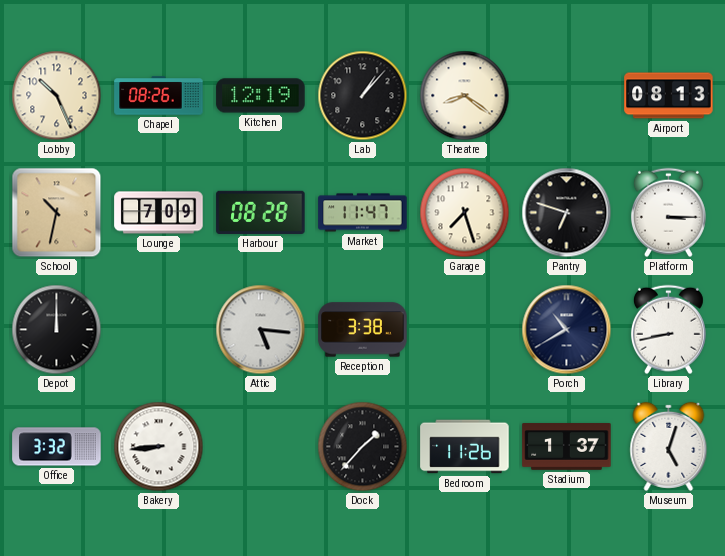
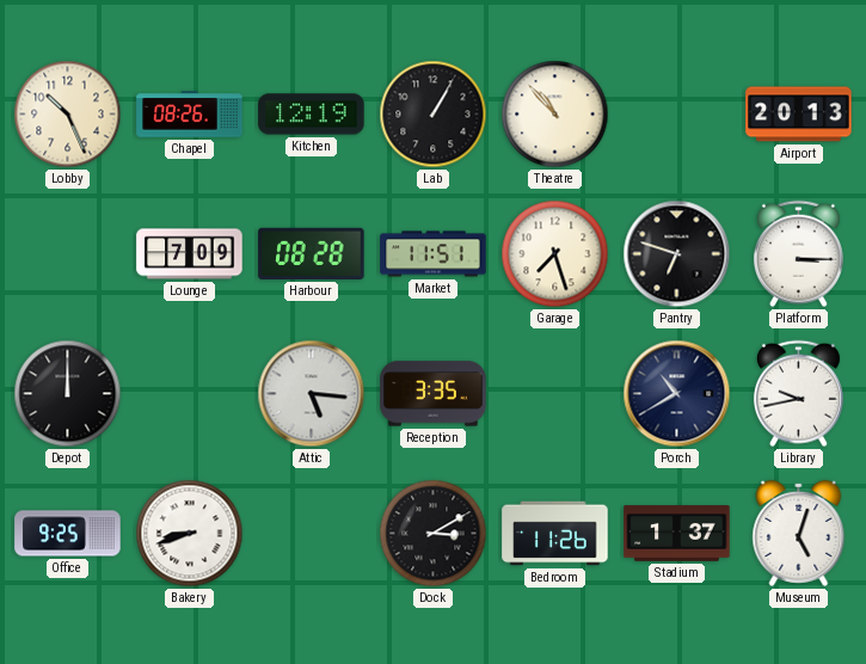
Lab: 1:07 -> 1:05 (434, 115)
Theatre: 8:21 -> 10:53 (555, 115)
Airport: 08:13 -> 20:13 (799, 115)
School: 10:32 -> none (57, 213)
Market: 11:47 -> 11:51 (434, 254)
Reception: 3:38 -> 3:35 (434, 394)
Library: 8:43 -> 9:43 (798, 394)
Office: 3:32 -> 9:25 (68, 534)
Bakery: 8:44 -> 8:42 (190, 534)
Dock: 1:37 -> 3:10 (434, 534)
